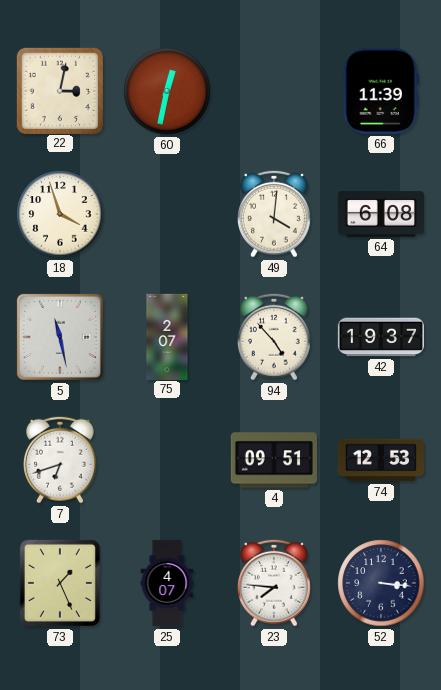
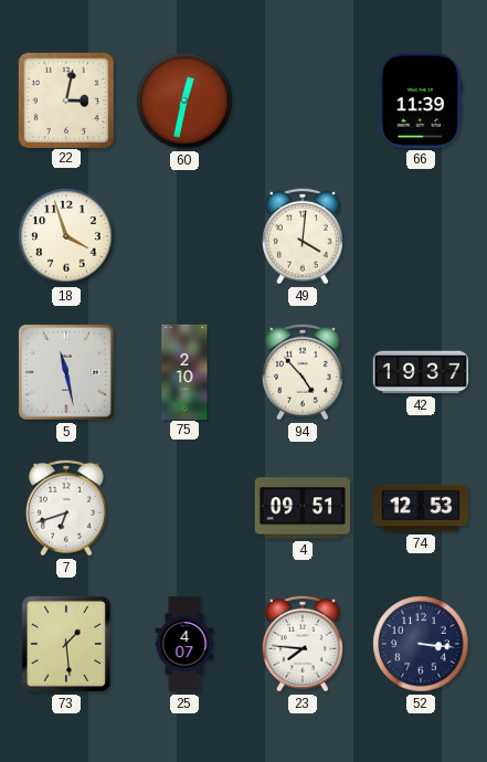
64: 6:08 -> none (380, 214)
75: 2:07 -> 2:10 (184, 371)
73: 1:26 -> 1:29 (66, 644)
